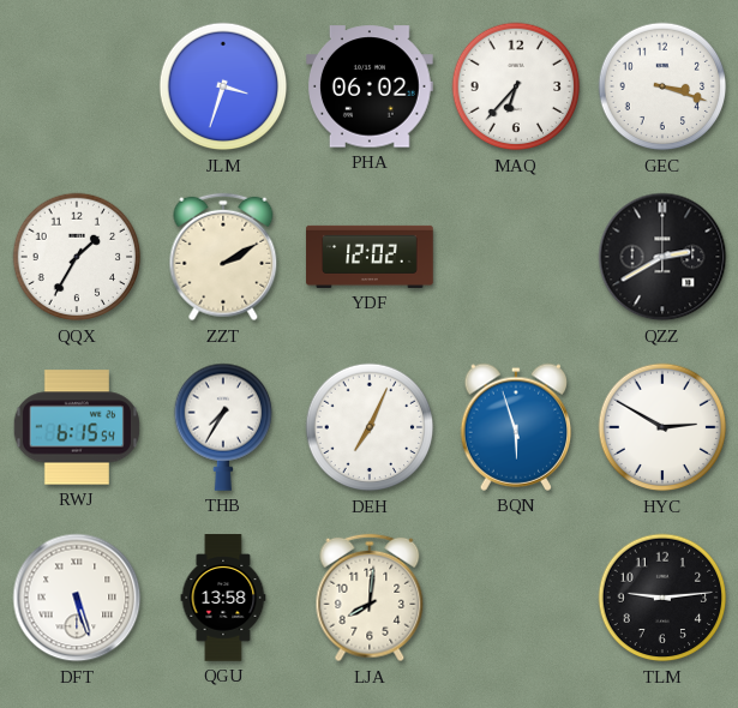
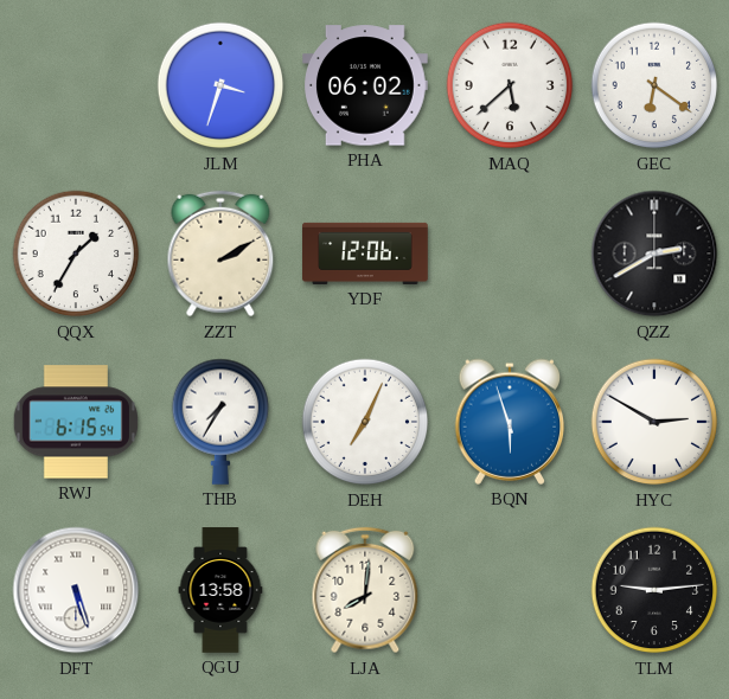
MAQ: 6:37 -> 5:38 (510, 85)
GEC: 3:18 -> 6:21 (654, 85)
YDF: 12:02 -> 12:06 (365, 254)
